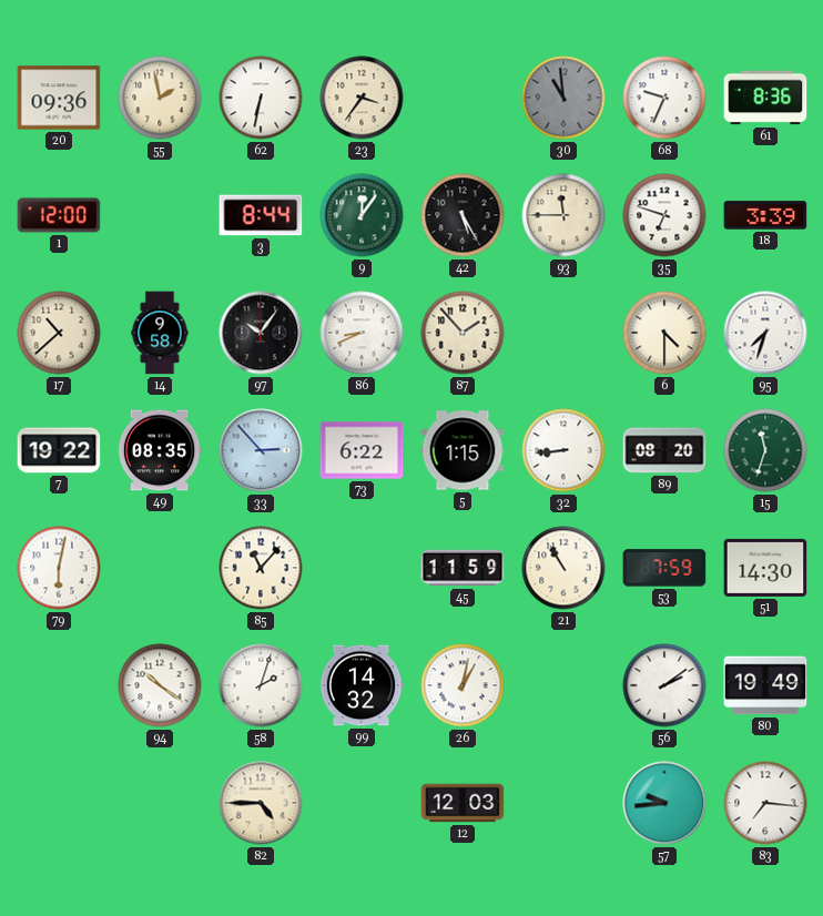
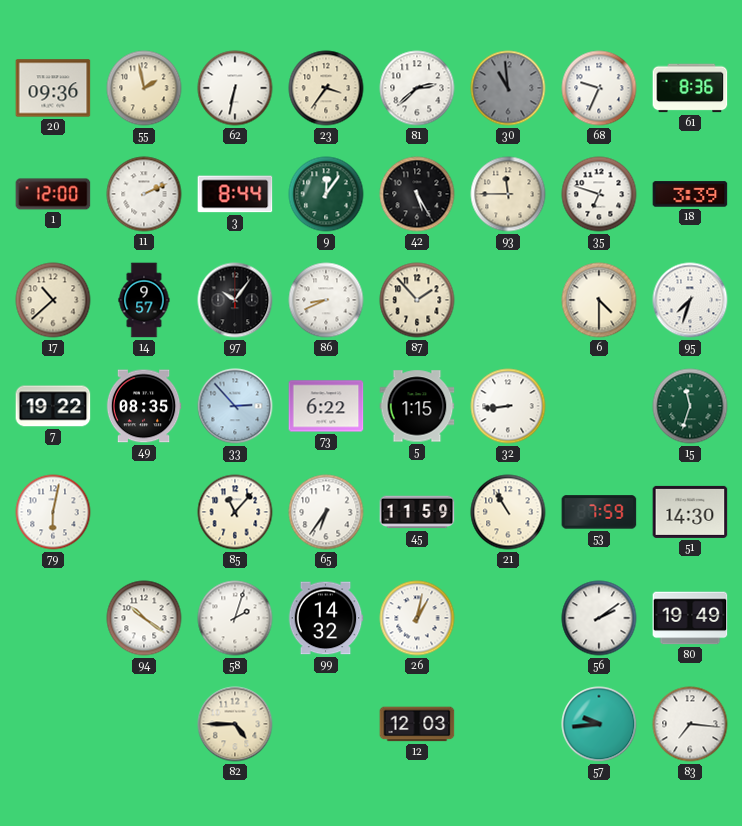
81: none -> 2:38 (417, 88)
11: none -> 2:11 (144, 194)
14: 9:58 -> 9:57 (144, 300)
89: 08:20 -> none (664, 450)
65: none -> 6:36 (326, 512)
